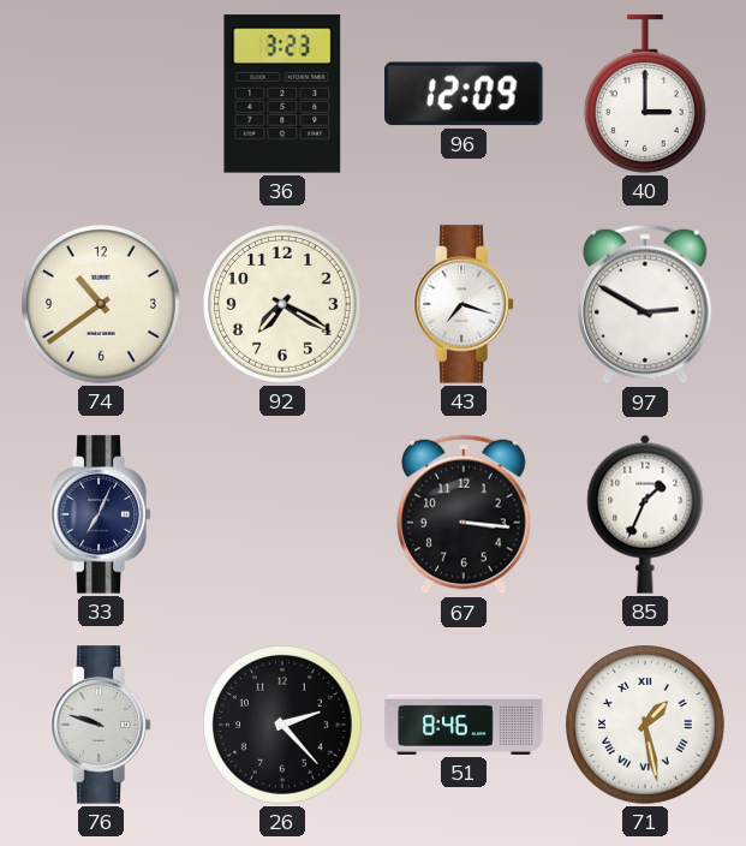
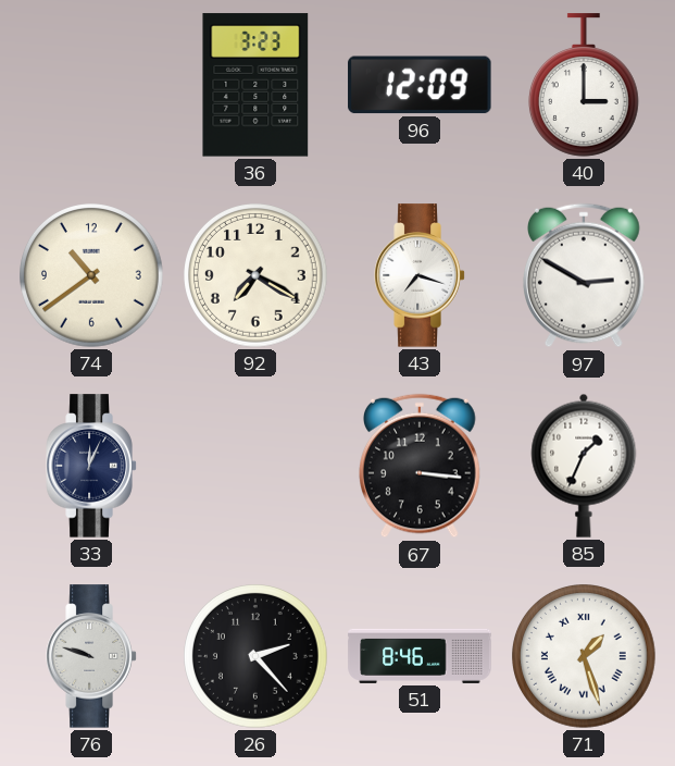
33: 7:04 -> 12:04 (91, 466)
71: 1:28 -> 1:27 (585, 657)
